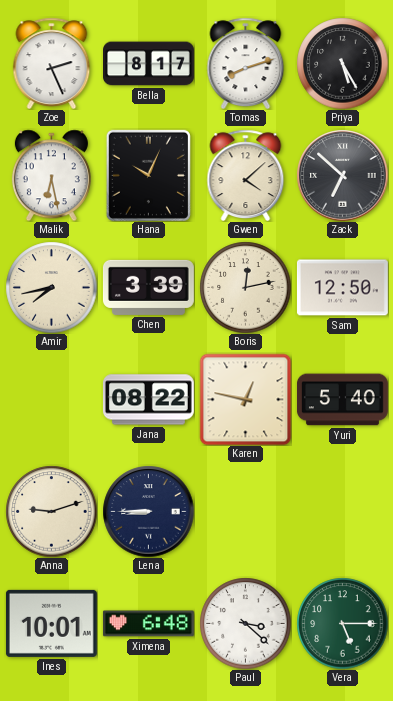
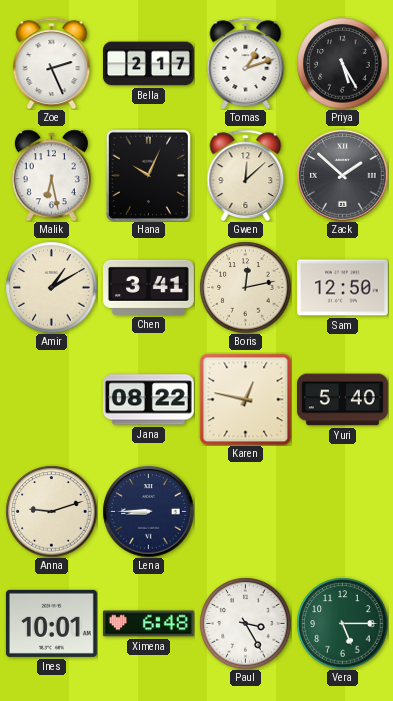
Bella: 8:17 -> 2:17 (149, 64)
Tomas: 8:12 -> 1:12 (246, 63)
Gwen: 4:08 -> 12:08 (246, 175)
Zack: 6:52 -> 1:52 (342, 175)
Amir: 7:43 -> 1:10 (51, 287)
Chen: 3:39 -> 3:41 (148, 287)
Paul: 3:22 -> 3:25 (245, 623)
